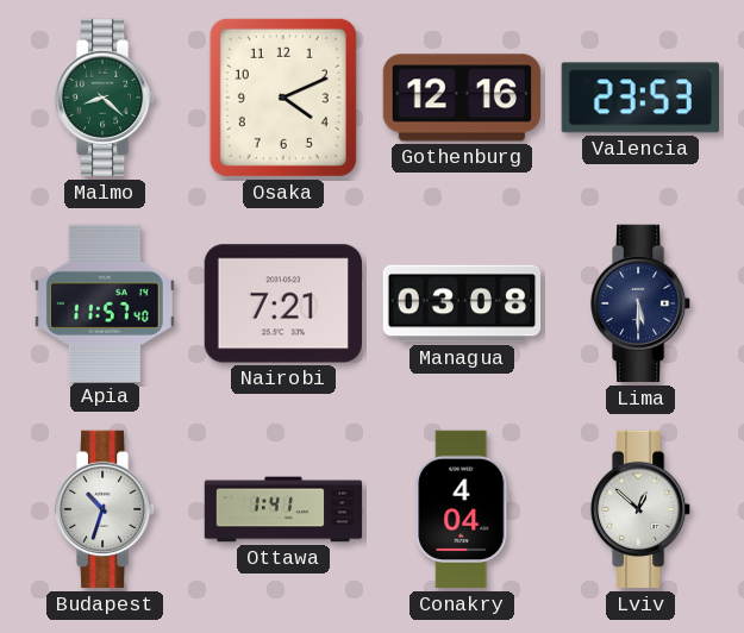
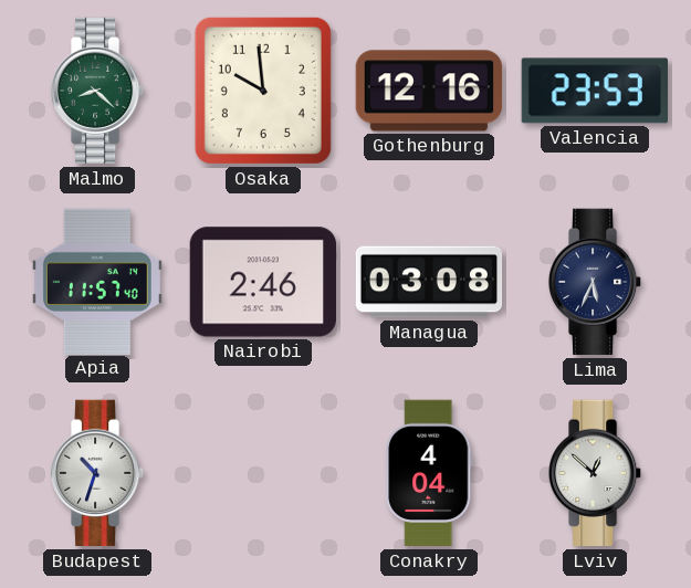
Osaka: 4:11 -> 9:59 (263, 91)
Nairobi: 7:21 -> 2:46 (262, 282)
Lima: 5:30 -> 5:34 (595, 282)
Ottawa: 1:41 -> none (283, 509)
